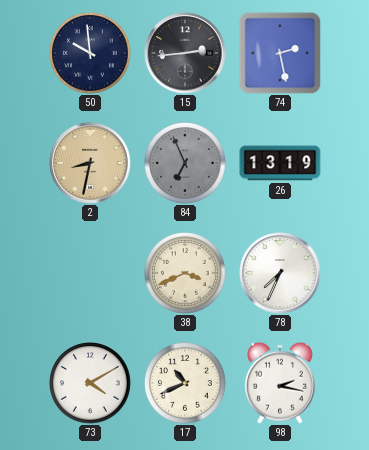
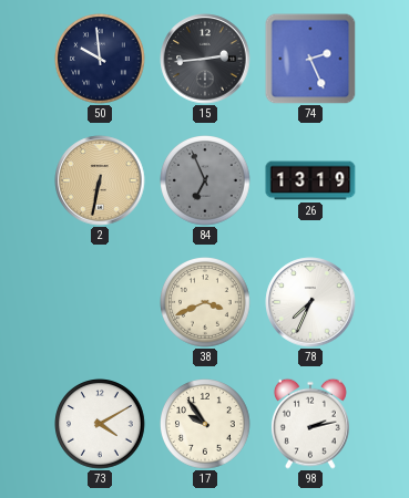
74: 2:28 -> 2:26 (310, 59)
2: 8:32 -> 6:32 (100, 180)
17: 10:41 -> 9:54 (206, 425)
98: 2:17 -> 2:13 (310, 424)
